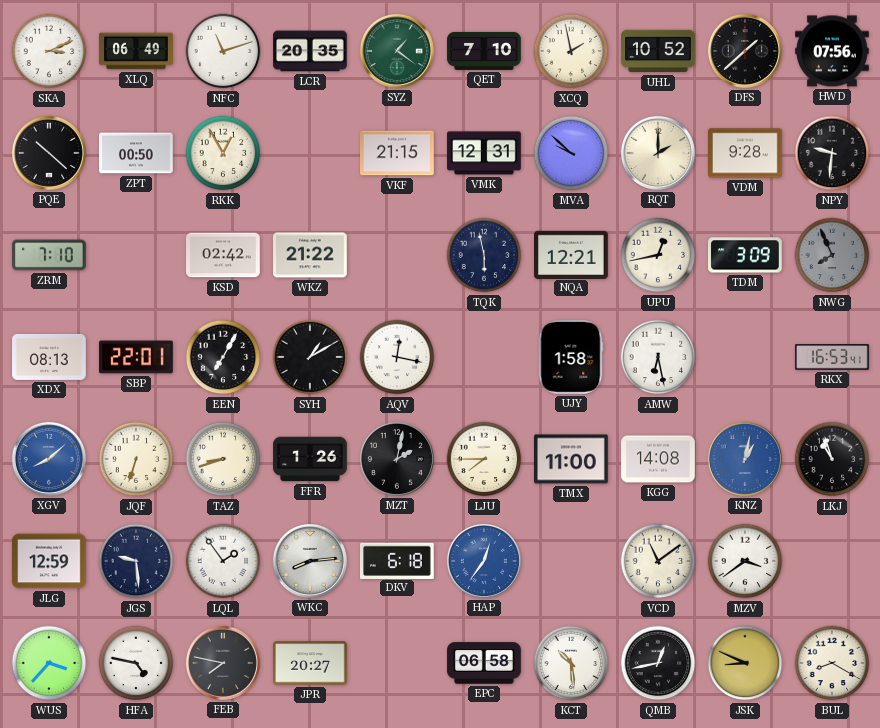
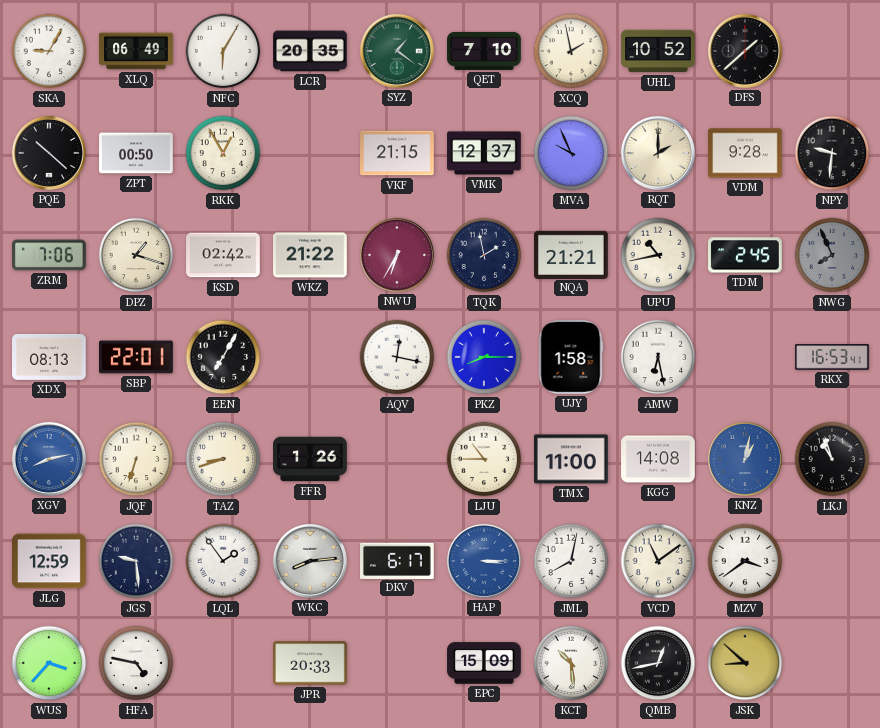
SKA: 3:11 -> 9:05 (49, 51)
NFC: 11:12 -> 6:05 (223, 51)
HWD: 07:56 -> none (833, 51)
VMK: 12:31 -> 12:37 (484, 153)
MVA: 9:52 -> 9:56 (571, 153)
ZRM: 7:10 -> 7:06 (50, 255)
DPZ: none -> 1:18 (136, 255)
NWU: none -> 6:35 (397, 255)
TQK: 5:58 -> 1:58 (484, 255)
NQA: 12:21 -> 21:21 (571, 254)
UPU: 12:43 -> 10:43 (658, 255)
TDM: 3:09 -> 2:45 (746, 255)
SYH: 1:10 -> none (310, 357)
PKZ: none -> 8:15 (484, 357)
XGV: 8:08 -> 8:13 (49, 459)
MZT: 2:02 -> none (397, 459)
LJU: 7:45 -> 10:45 (484, 459)
DKV: 6:18 -> 6:17 (398, 560)
HAP: 12:36 -> 3:15 (484, 561)
JML: none -> 8:02 (571, 561)
FEB: 7:47 -> none (223, 663)
JPR: 20:27 -> 20:33 (311, 663)
EPC: 06:58 -> 15:09 (484, 663)
JSK: 8:49 -> 8:52 (745, 663)
BUL: 8:20 -> none (832, 663)
